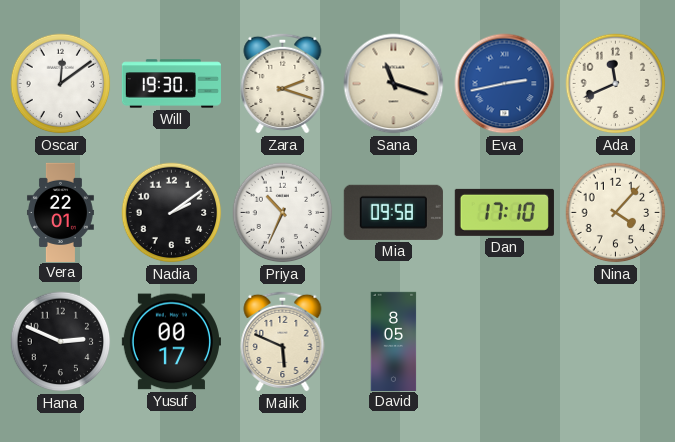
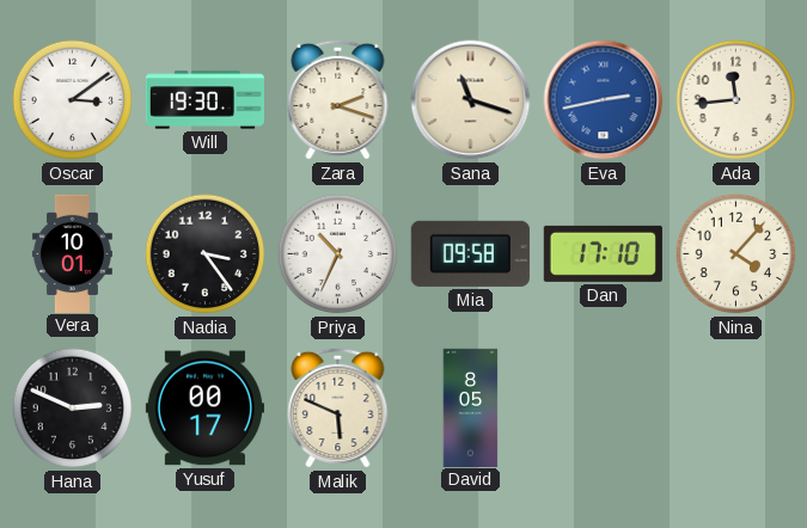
Oscar: 12:09 -> 3:09 (73, 100)
Ada: 11:41 -> 11:44 (736, 100)
Vera: 22:01 -> 10:01 (72, 253)
Nadia: 2:09 -> 3:24 (206, 254)
